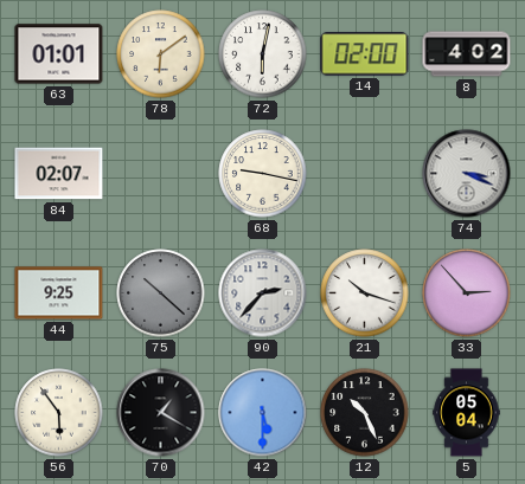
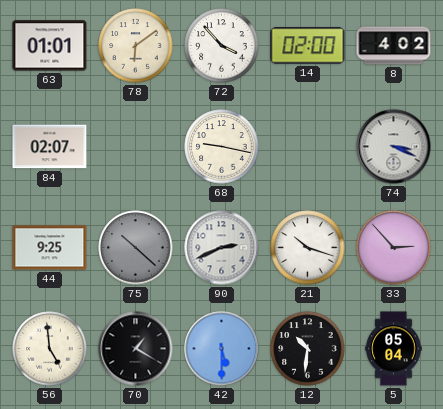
72: 6:02 -> 3:53 (222, 46)
90: 2:37 -> 2:41 (222, 248)
56: 5:54 -> 4:59 (50, 349)
12: 10:26 -> 10:31 (308, 349)
